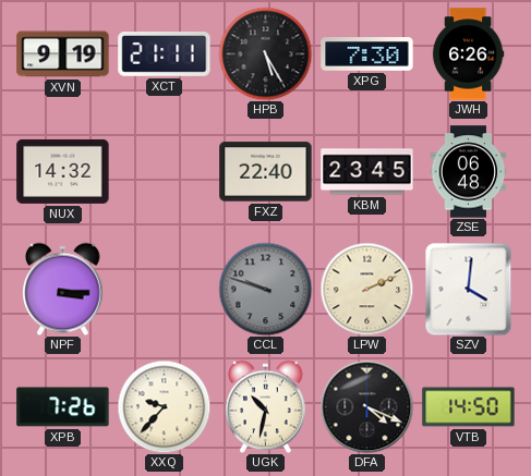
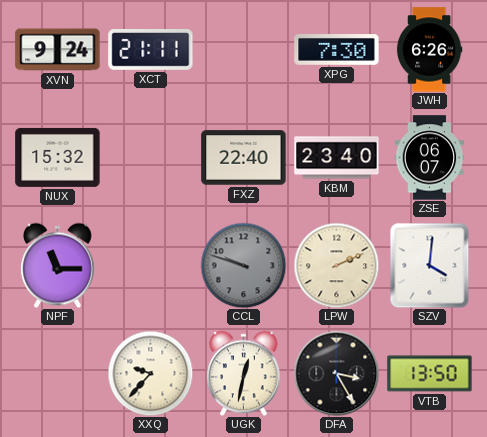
XVN: 9:19 -> 9:24 (58, 50)
HPB: 5:25 -> none (265, 53)
NUX: 14:32 -> 15:32 (58, 157)
KBM: 23:45 -> 23:40 (337, 158)
ZSE: 06:48 -> 06:07 (430, 158)
NPF: 3:15 -> 11:15 (58, 265)
XPB: 7:26 -> none (63, 407)
UGK: 10:32 -> 12:32 (244, 373)
DFA: 4:19 -> 3:25 (336, 373)
VTB: 14:50 -> 13:50 (430, 374)
